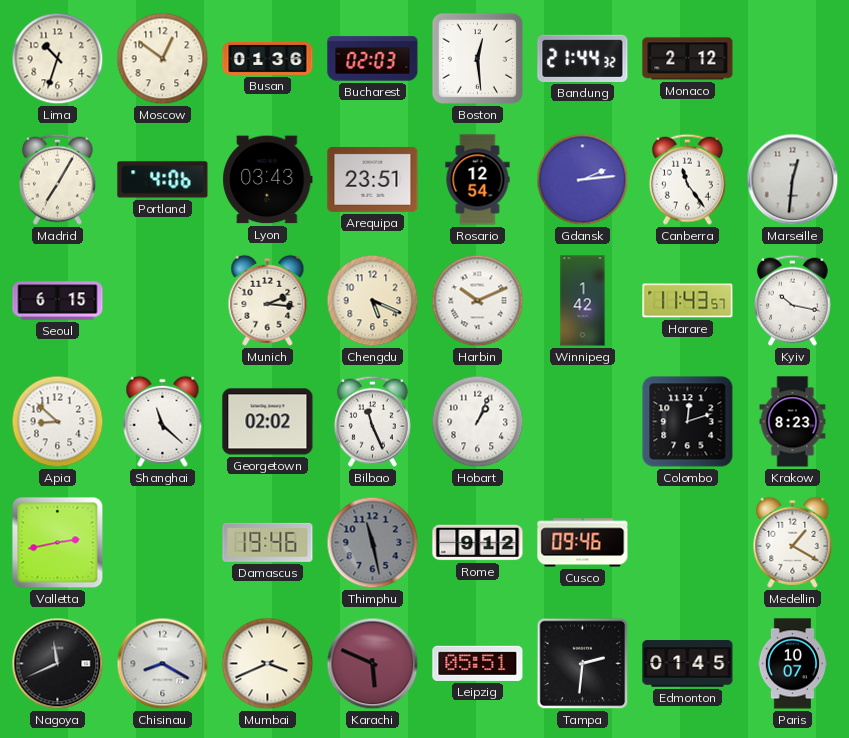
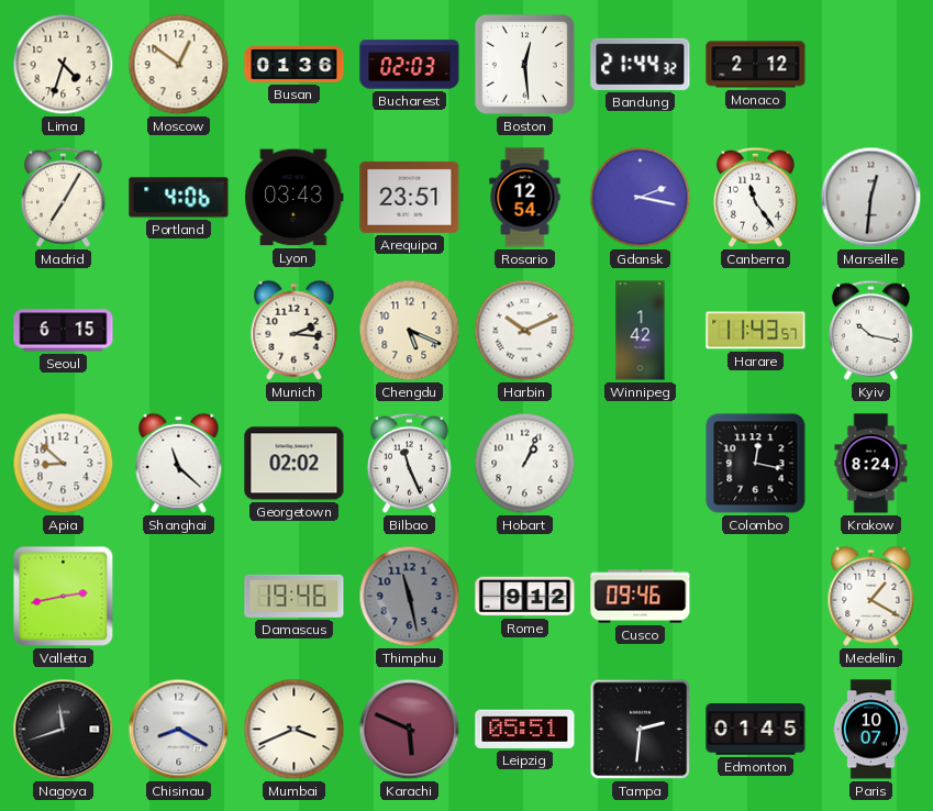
Lima: 10:33 -> 4:33 (64, 65)
Gdansk: 2:14 -> 2:17 (641, 198)
Colombo: 12:12 -> 12:17 (756, 464)
Krakow: 8:23 -> 8:24 (871, 464)
Nagoya: 11:41 -> 11:42 (64, 730)
